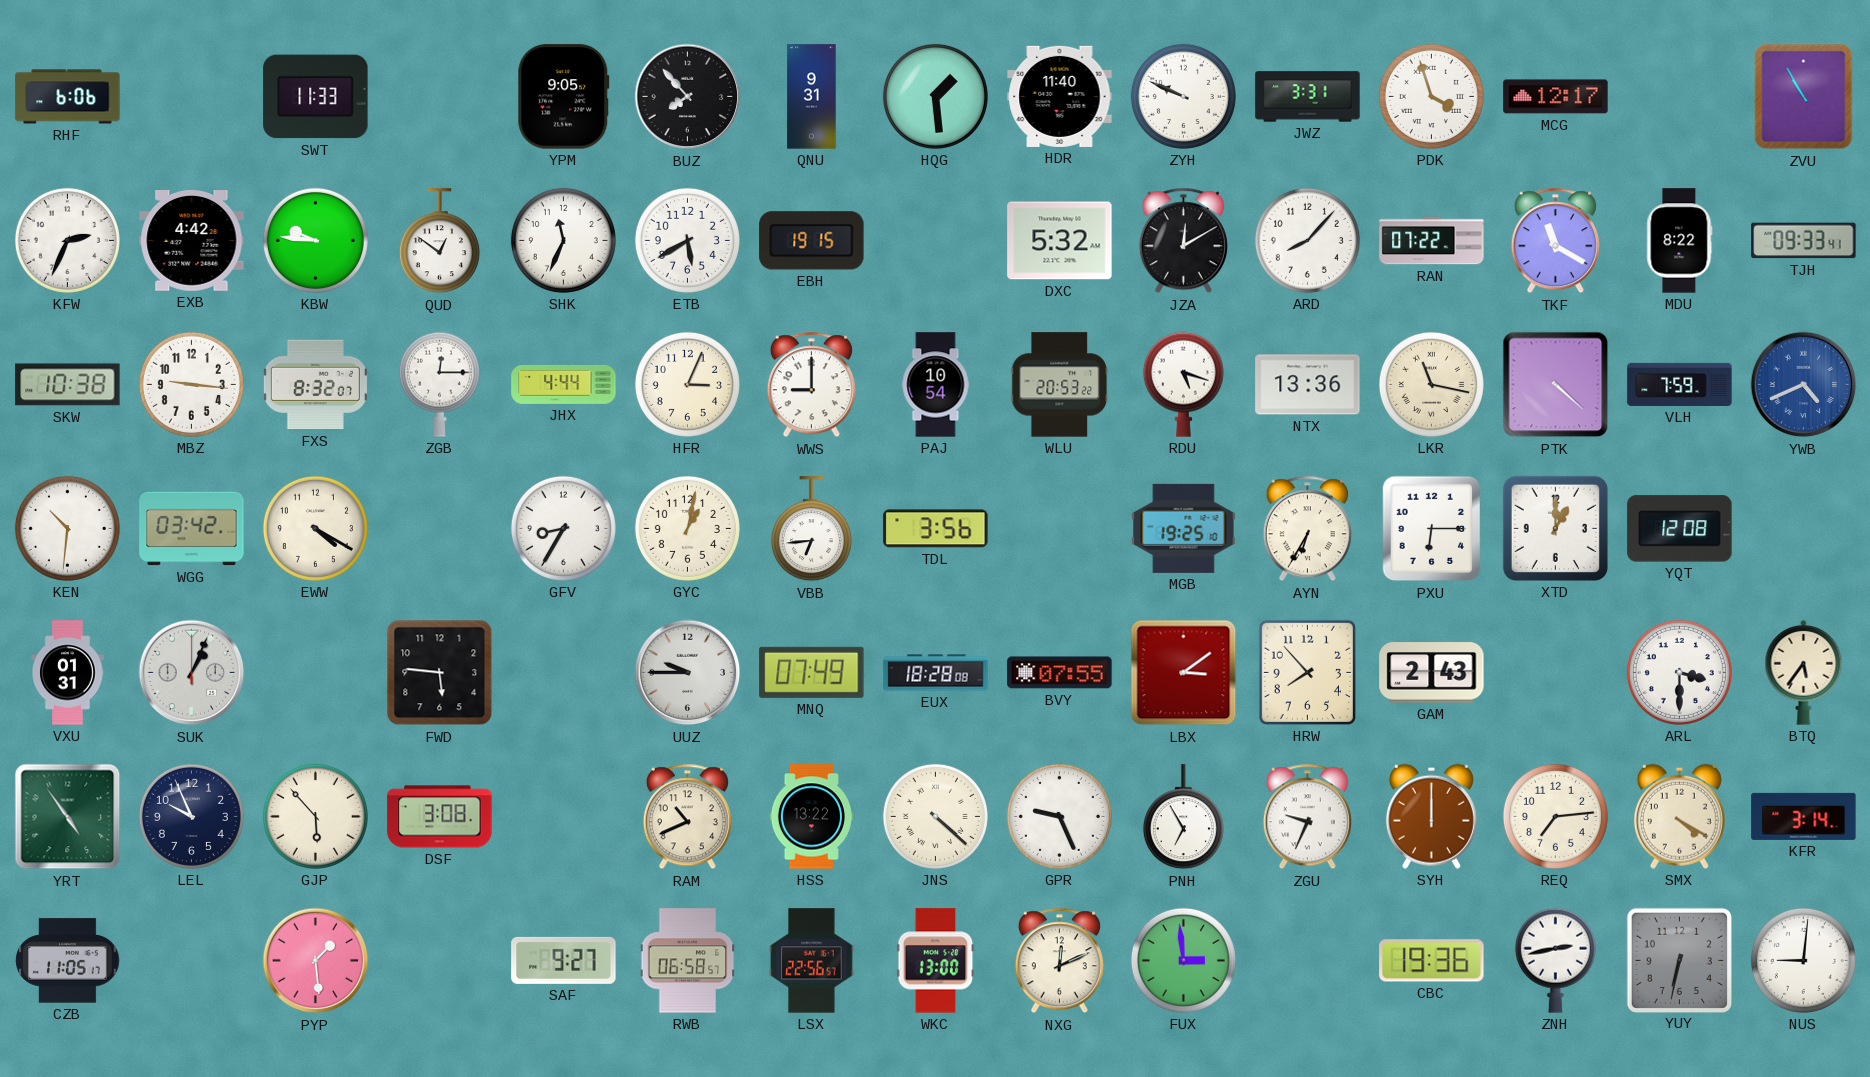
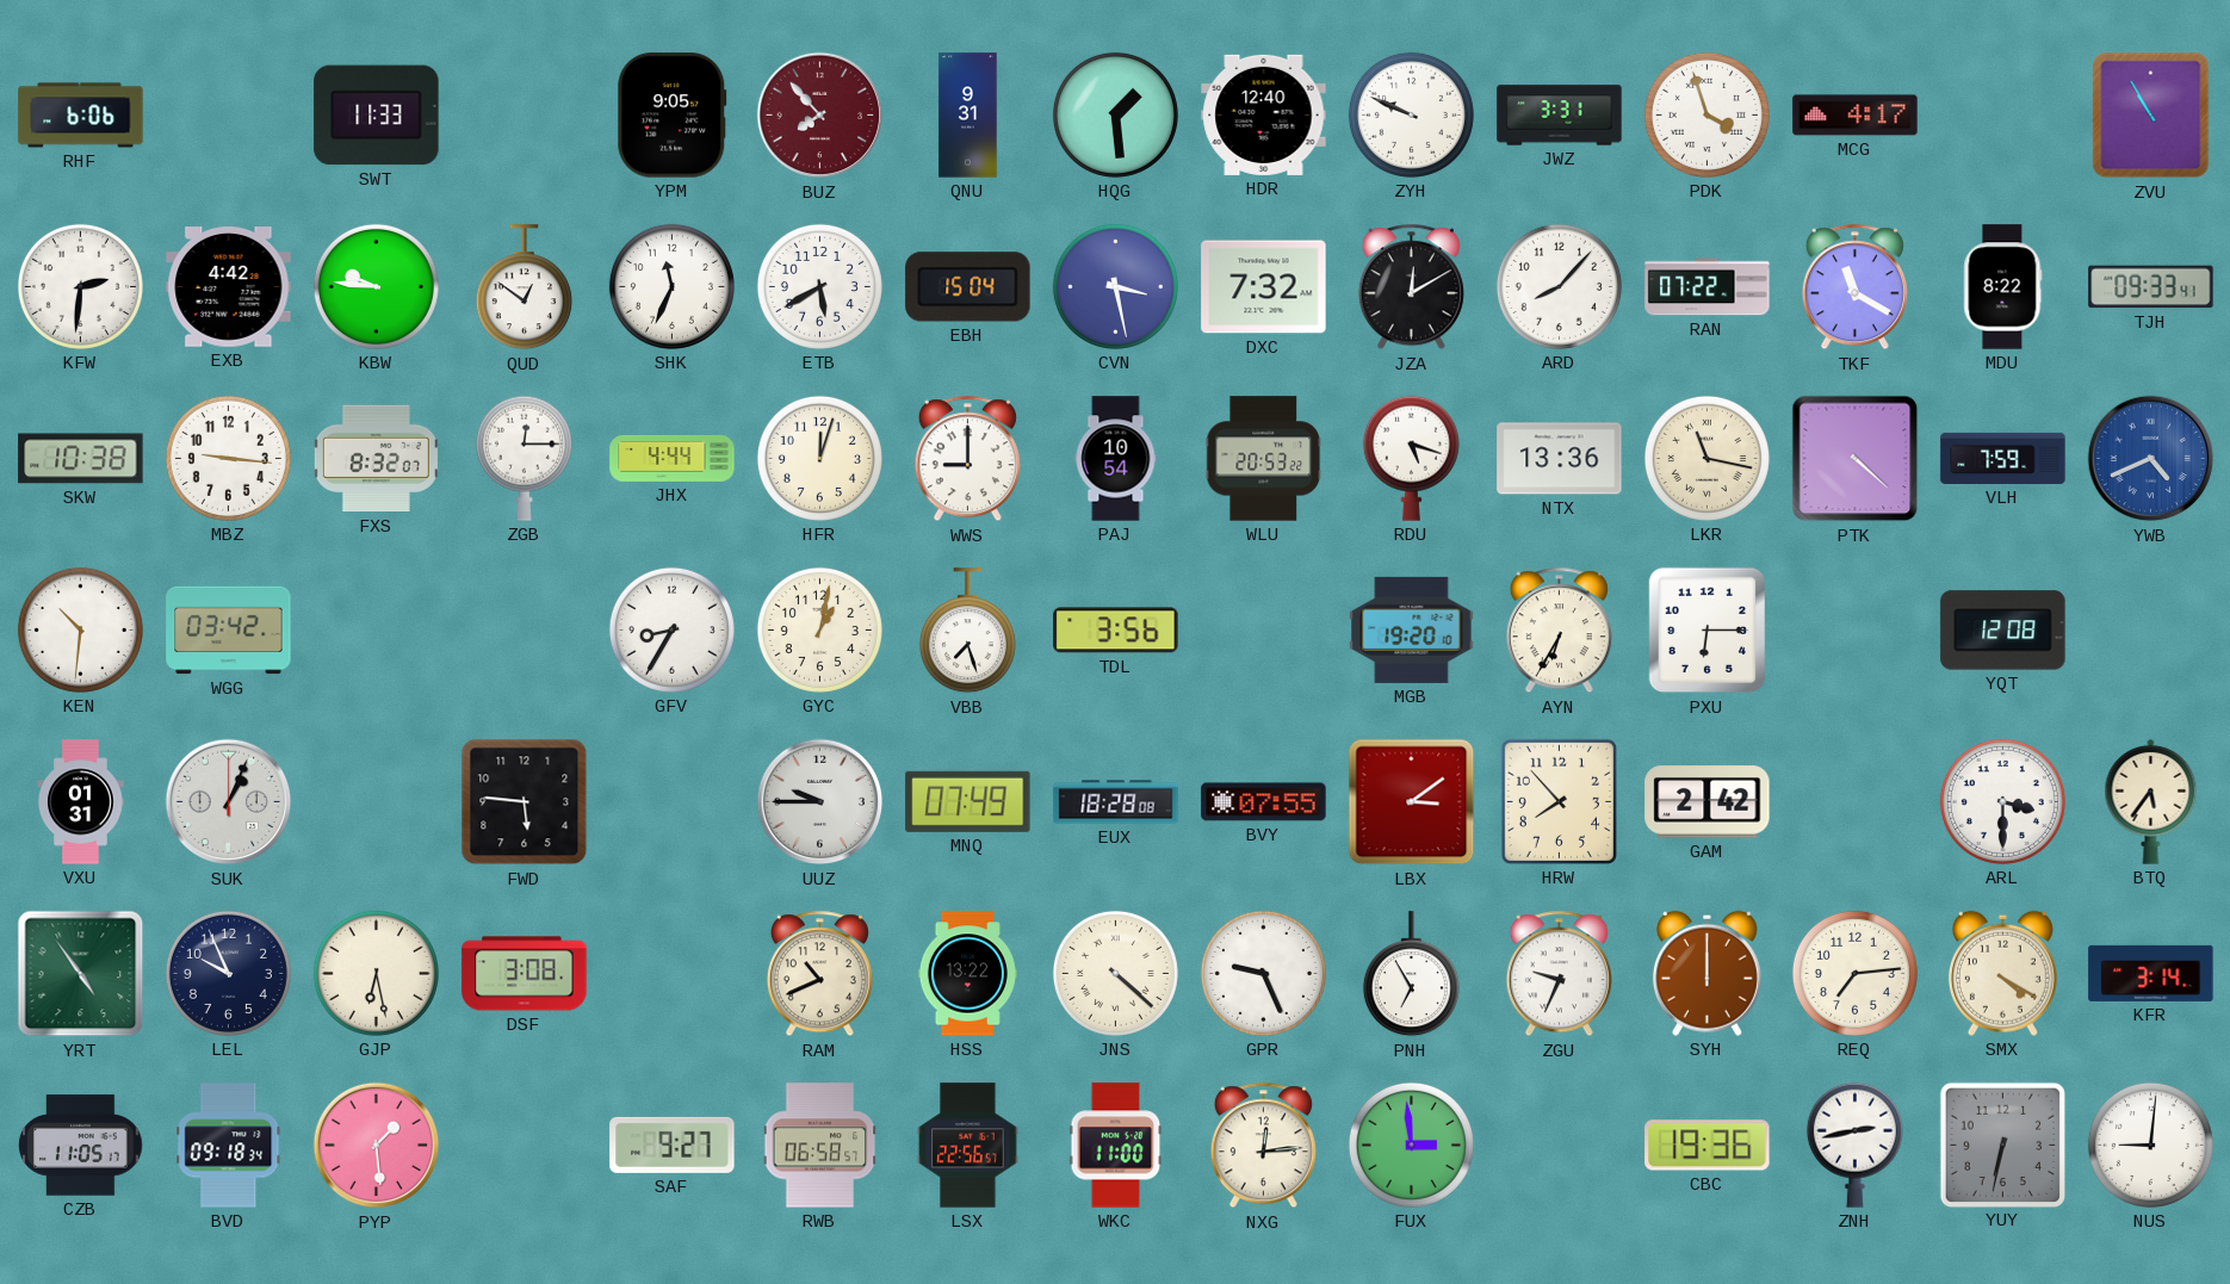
BUZ dial: black -> burgundy (820, 116)
HDR: 11:40 -> 12:40 (1264, 114)
MCG: 12:17 -> 4:17 (1856, 116)
KFW: 2:34 -> 2:31 (80, 286)
EBH: 19:15 -> 15:04 (968, 287)
CVN: none -> 3:28 (1115, 286)
DXC: 5:32 -> 7:32 (1264, 287)
HFR: 3:04 -> 12:03 (819, 458)
EWW: 4:20 -> none (315, 528)
VBB: 6:44 -> 7:27 (967, 631)
MGB: 19:25 -> 19:20 (1412, 629)
XTD: 1:00 -> none (1555, 528)
GAM: 2:43 -> 2:42 (1708, 802)
GJP: 5:53 -> 6:28 (376, 973)
BVD: none -> 09:18 (229, 1146)
WKC: 13:00 -> 11:00 (1116, 1146)
NXG: 12:11 -> 12:14 (1263, 1146)
